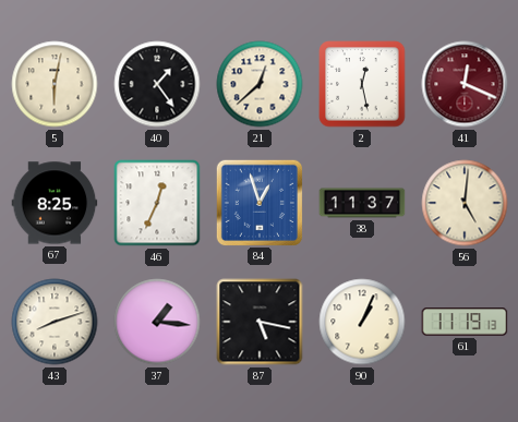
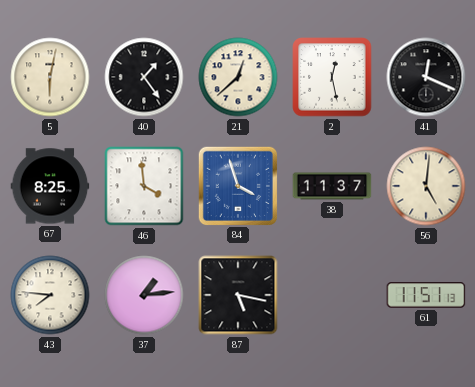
41 dial: burgundy -> black (426, 77)
46: 12:34 -> 3:59 (144, 186)
84: 12:57 -> 3:57 (237, 185)
43: 8:12 -> 7:46 (50, 295)
37: 1:16 -> 1:14 (144, 295)
90: 1:04 -> none (362, 322)
61: 11:19 -> 11:51 (426, 295)
